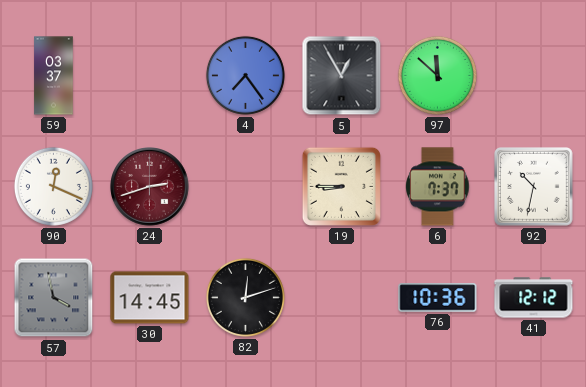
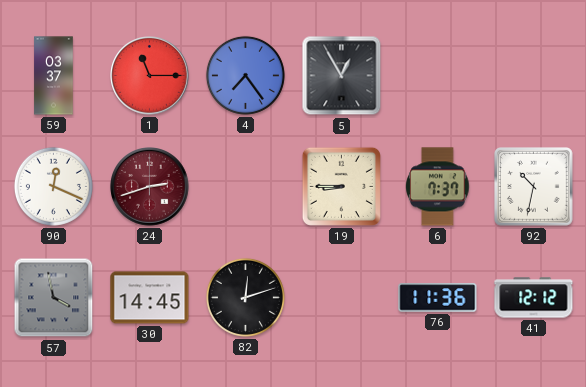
1: none -> 11:15 (150, 76)
97: 11:52 -> none (437, 75)
76: 10:36 -> 11:36 (438, 298)
